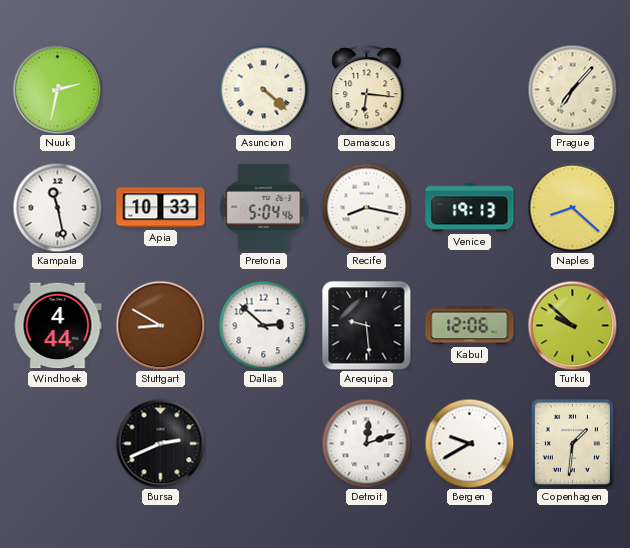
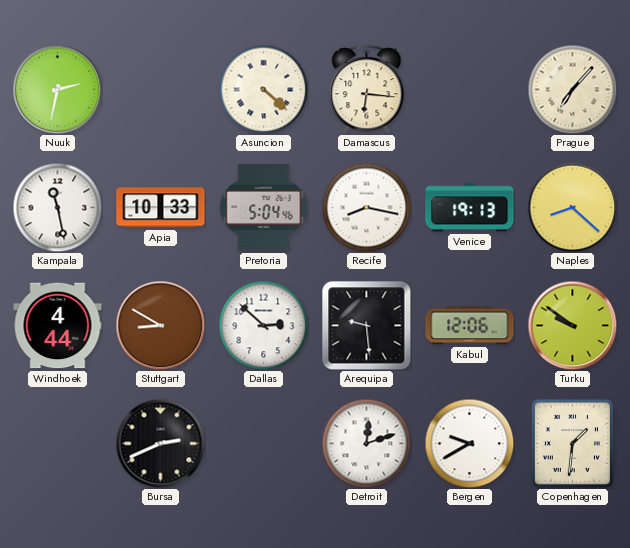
Turku: 9:52 -> 9:51 (572, 325)
